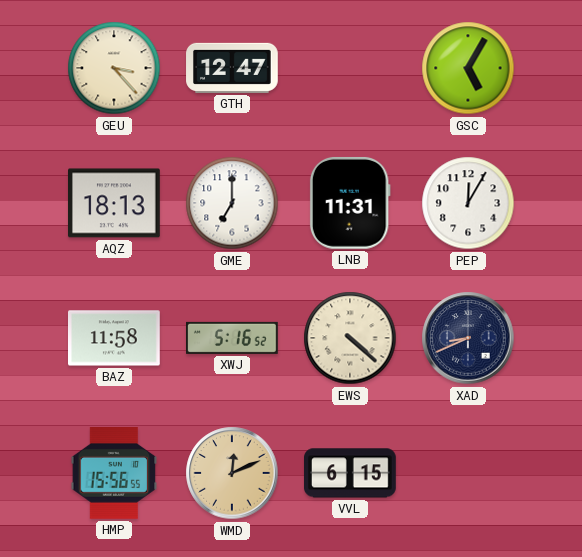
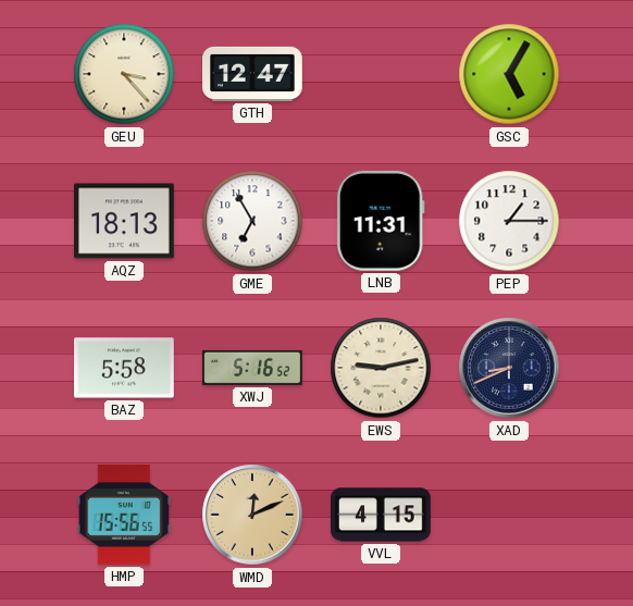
GME: 7:00 -> 6:55 (252, 221)
PEP: 12:05 -> 1:15 (509, 221)
BAZ: 11:58 -> 5:58 (125, 368)
EWS: 4:22 -> 9:13 (381, 368)
VVL: 6:15 -> 4:15 (382, 515)
